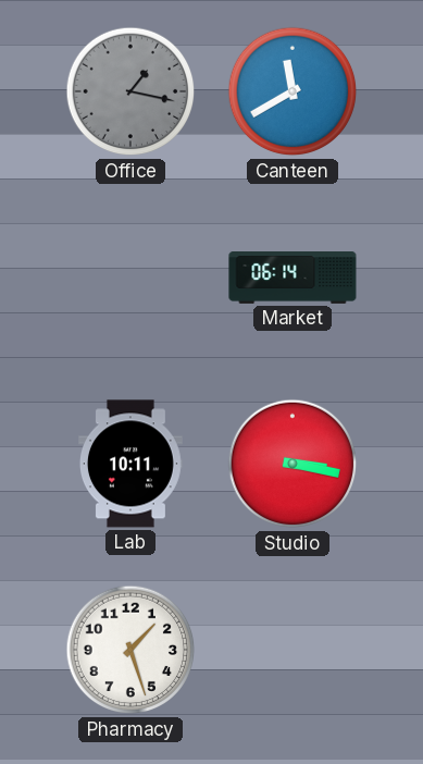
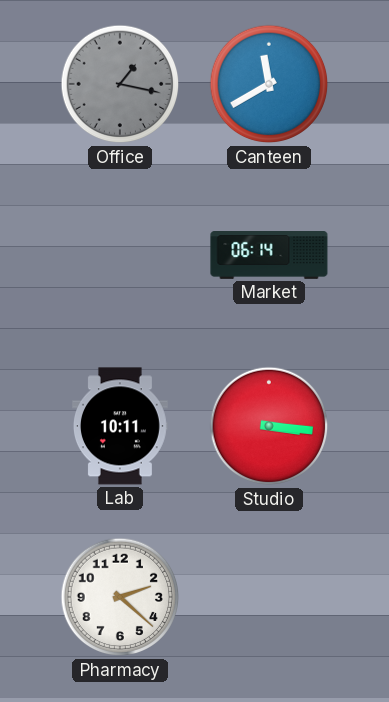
Studio: 3:17 -> 3:16 (269, 426)
Pharmacy: 1:27 -> 2:22 (120, 597)
